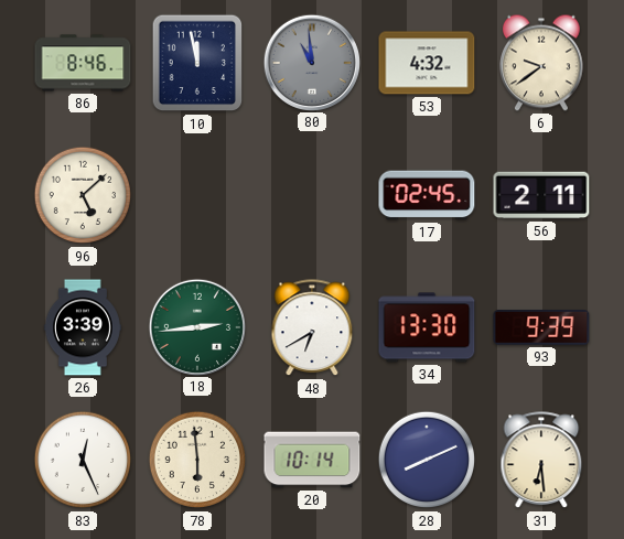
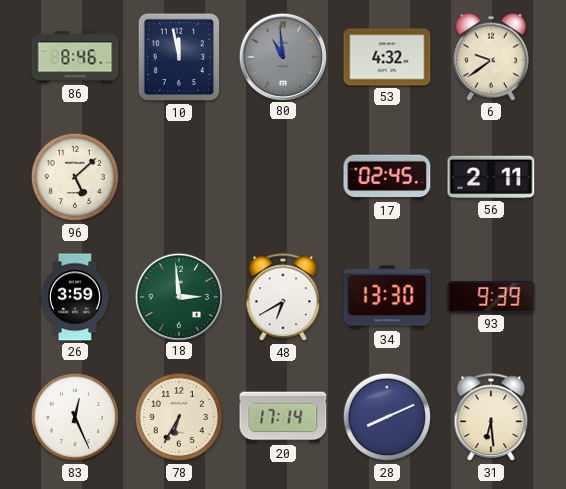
26: 3:39 -> 3:59 (75, 297)
18: 2:44 -> 2:59 (178, 296)
78: 5:59 -> 6:35 (179, 417)
20: 10:14 -> 17:14 (283, 417)
